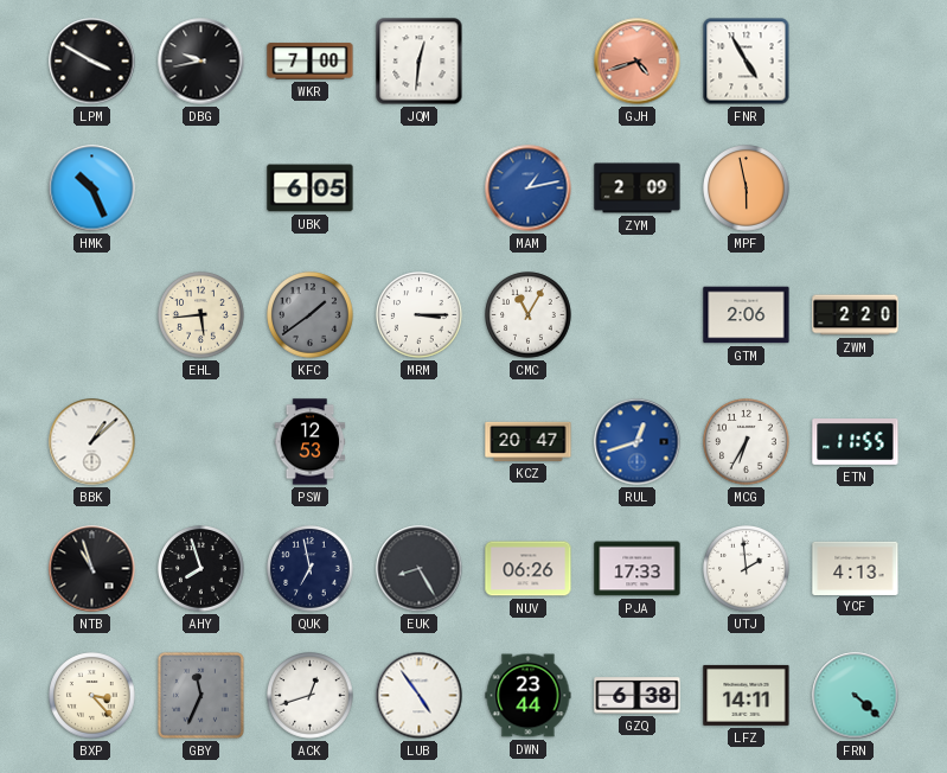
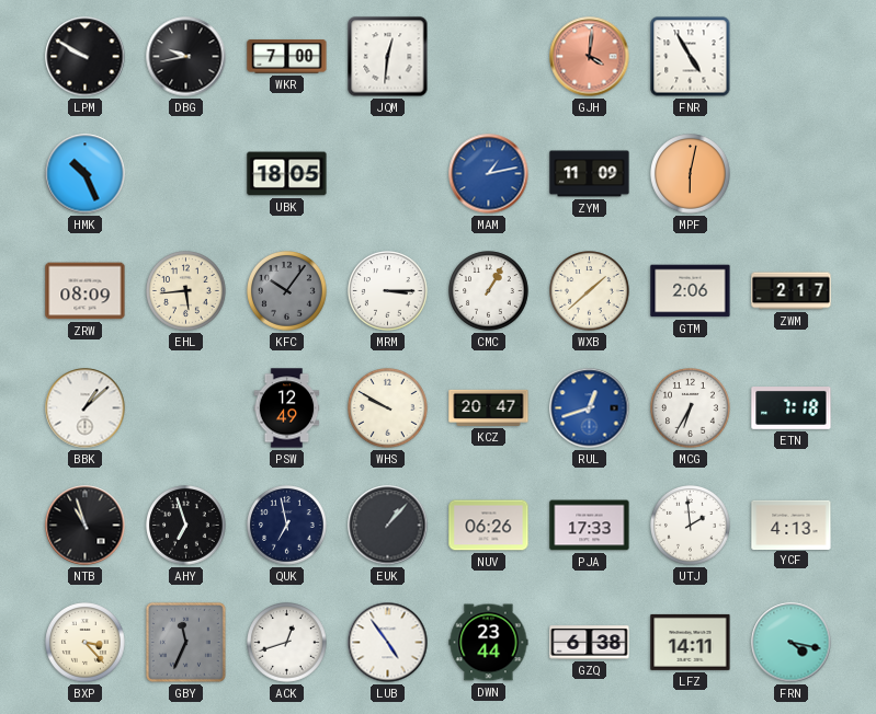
LPM: 3:50 -> 9:50 (86, 57)
GJH: 4:42 -> 4:01 (590, 57)
UBK: 6:05 -> 18:05 (287, 174)
ZYM: 2:09 -> 11:09 (590, 174)
MPF: 5:58 -> 6:02 (691, 174)
ZRW: none -> 08:09 (86, 291)
KFC: 1:39 -> 10:06 (287, 291)
CMC: 11:05 -> 1:05 (489, 291)
WXB: none -> 1:38 (590, 291)
ZWM: 2:20 -> 2:17 (792, 291)
PSW: 12:53 -> 12:49 (287, 408)
WHS: none -> 9:50 (388, 408)
ETN: 11:55 -> 7:18 (792, 408)
AHY: 7:57 -> 6:57 (186, 526)
EUK: 8:25 -> 1:07 (388, 526)
FRN: 4:22 -> 4:17 (792, 643)
